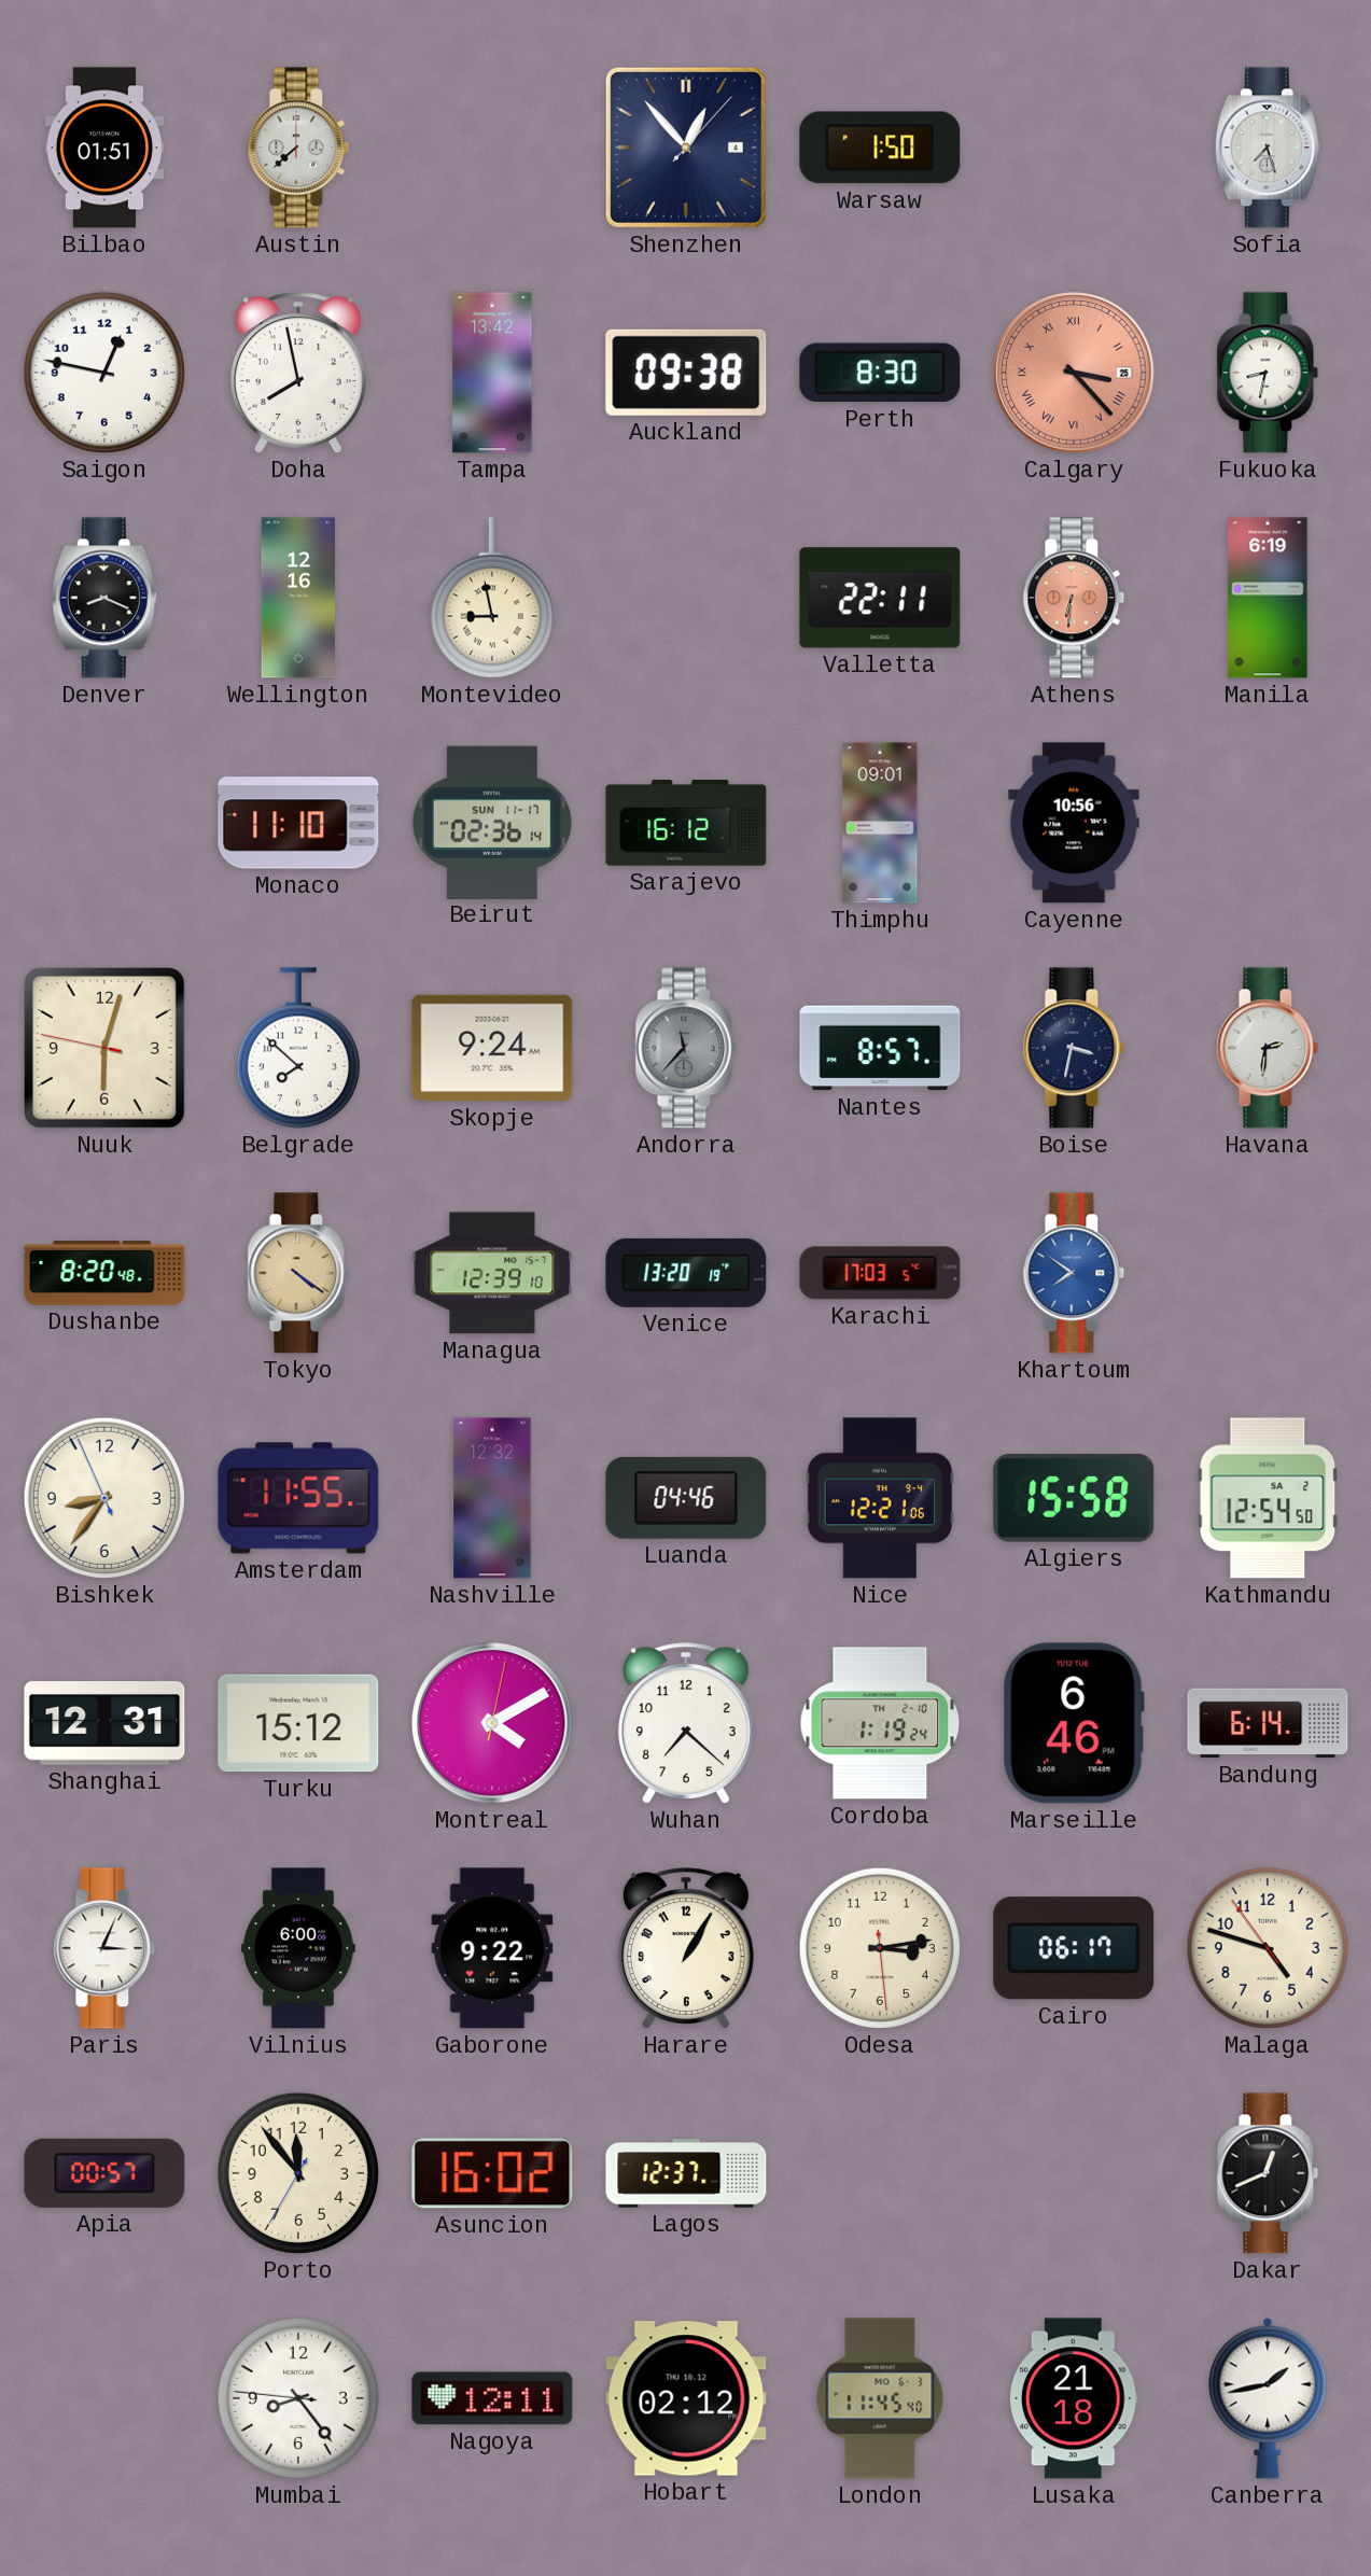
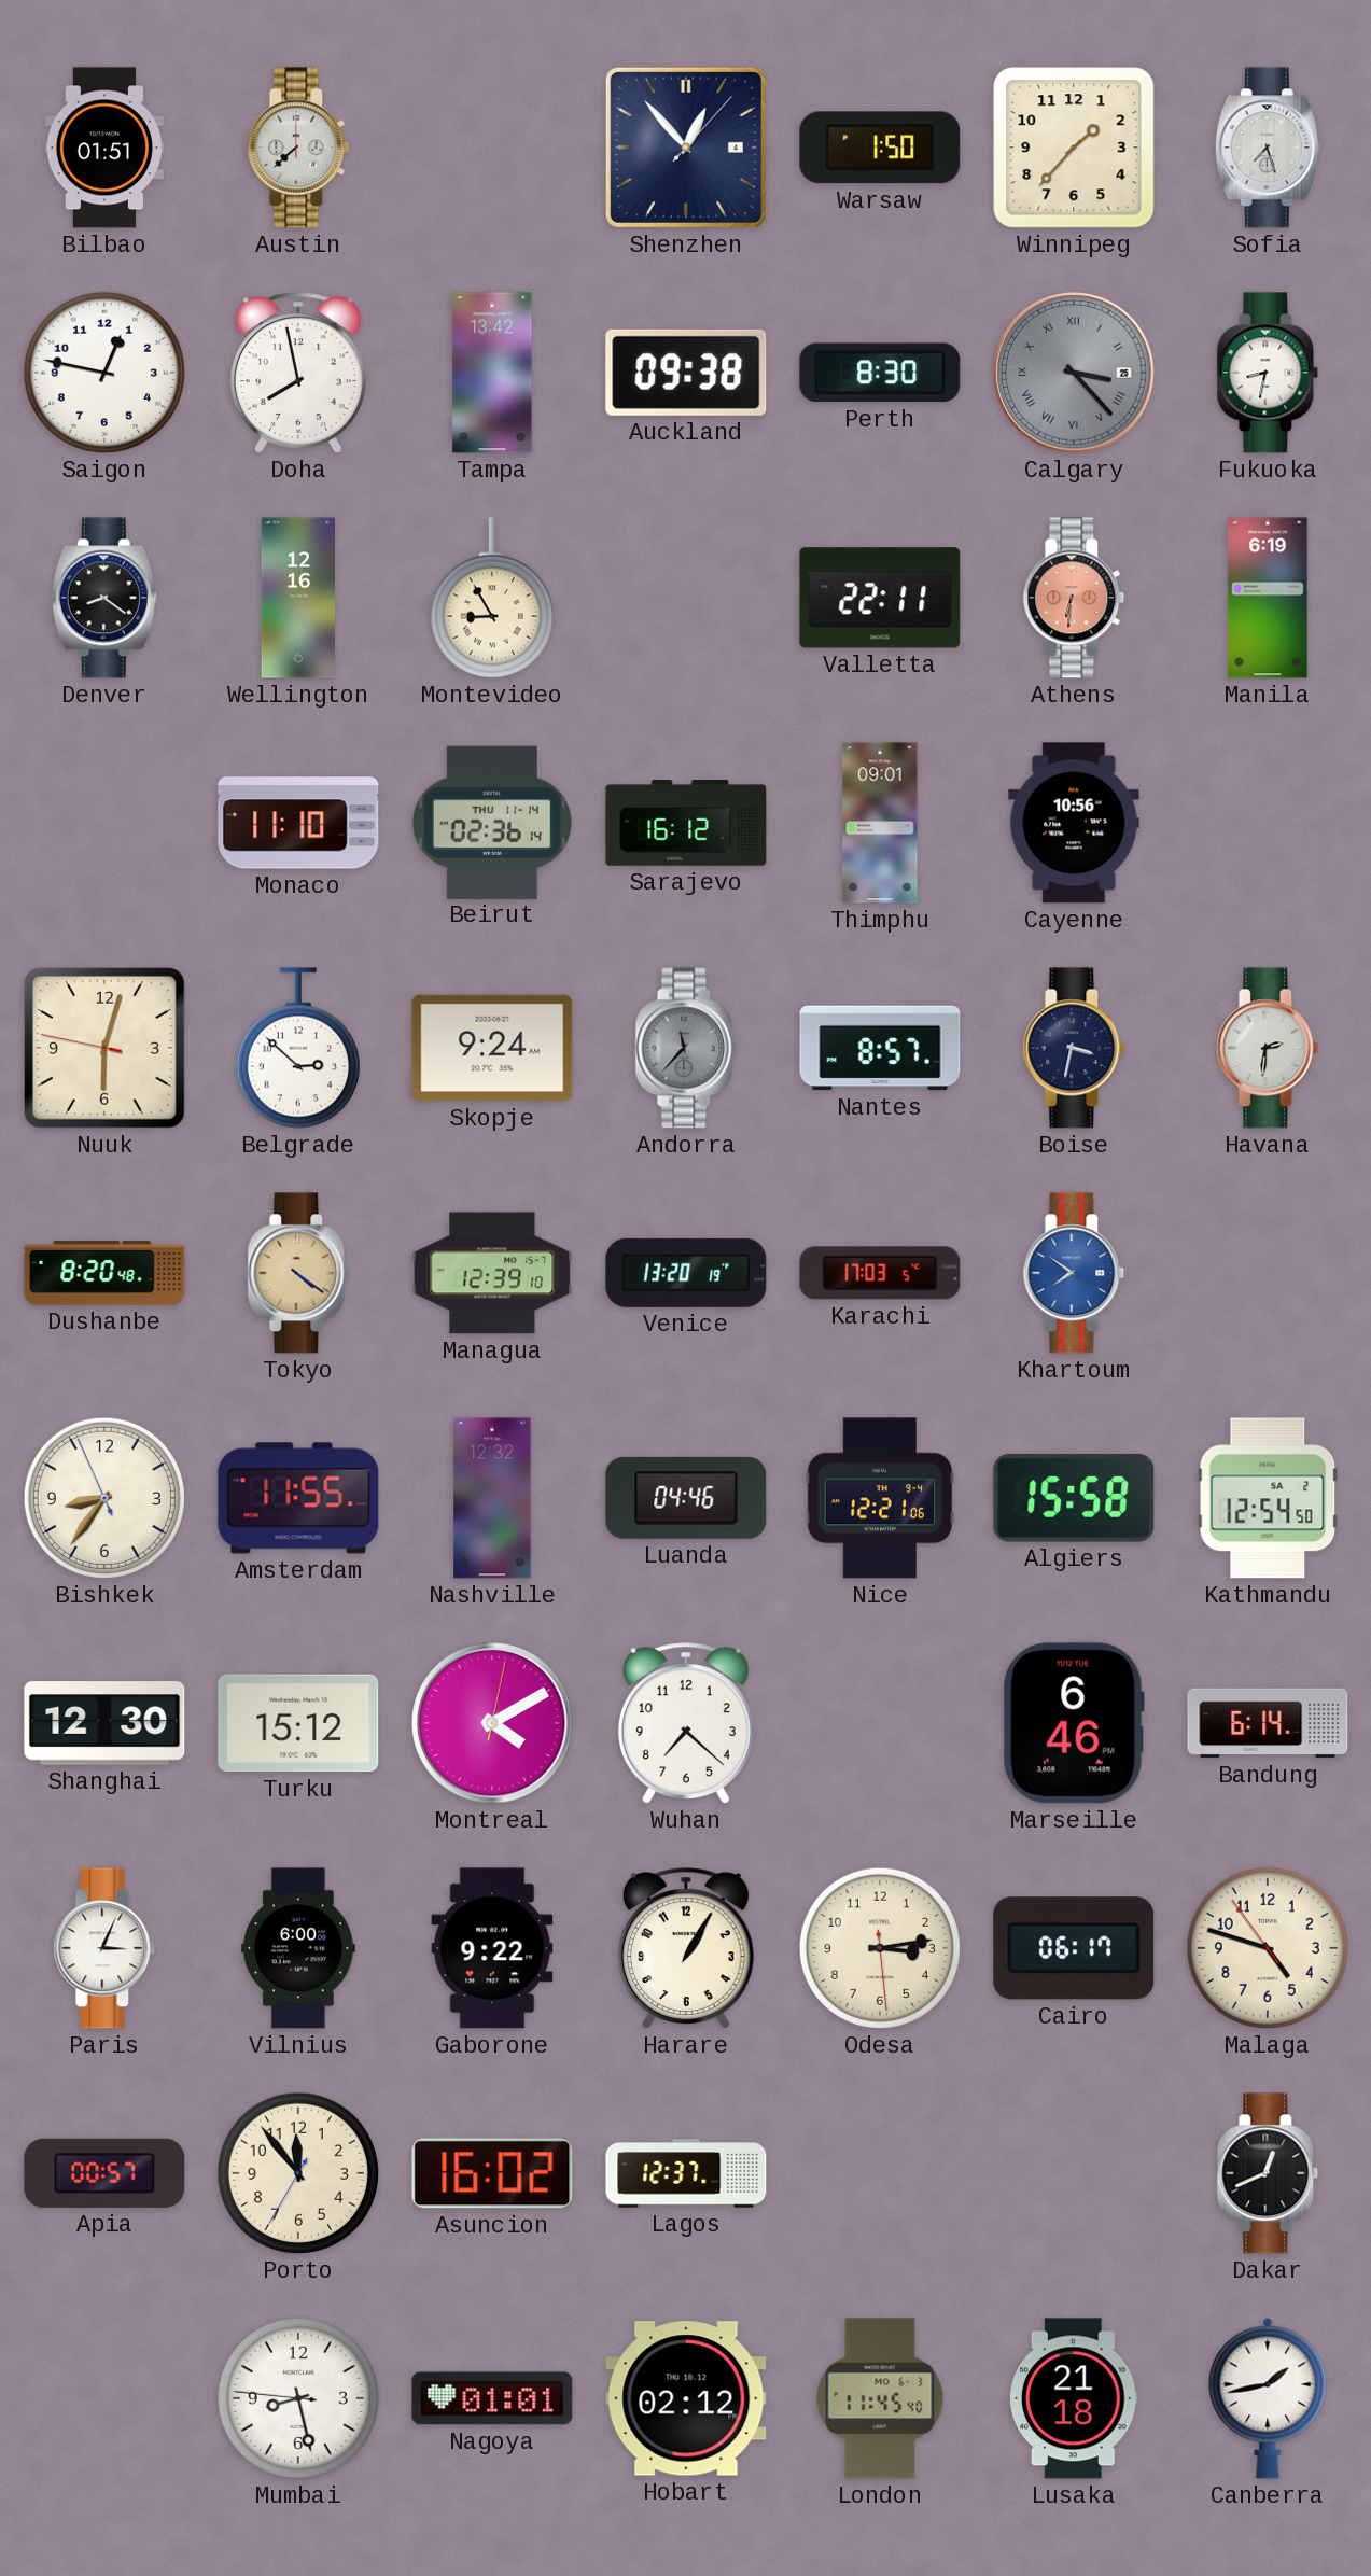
Winnipeg: none -> 1:37 (1074, 148)
Calgary dial: salmon -> grey (1074, 373)
Denver: 8:19 -> 8:21 (104, 598)
Montevideo: 8:58 -> 8:55 (492, 598)
Beirut date: SUN 11-17 -> THU 11-14 (492, 822)
Belgrade: 7:52 -> 2:52 (298, 1048)
Shanghai: 12:31 -> 12:30 (104, 1723)
Cordoba: 1:19 -> none (880, 1723)
Mumbai: 8:23 -> 8:27 (298, 2398)
Nagoya: 12:11 -> 01:01 (492, 2398)
